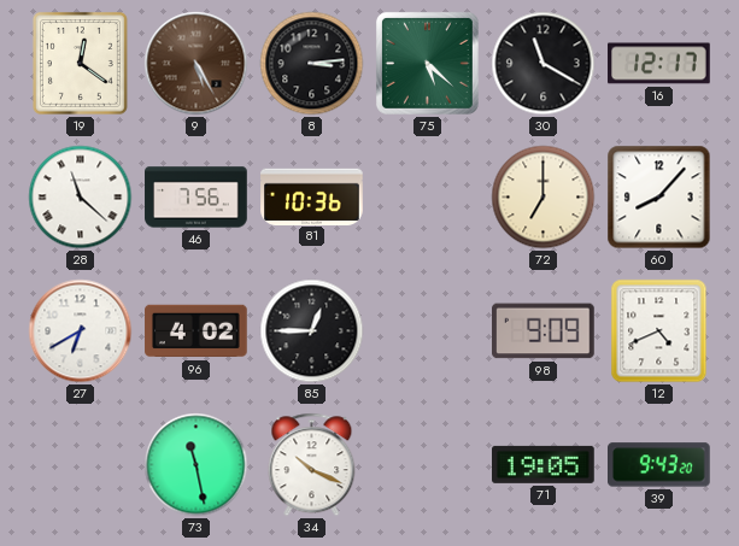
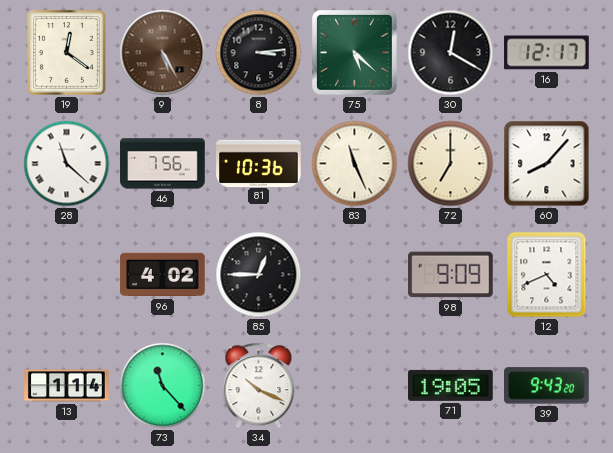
30: 11:20 -> 12:20 (451, 53)
83: none -> 11:26 (355, 164)
27: 6:40 -> none (81, 331)
13: none -> 1:14 (67, 386)
73: 11:28 -> 11:23 (163, 386)
